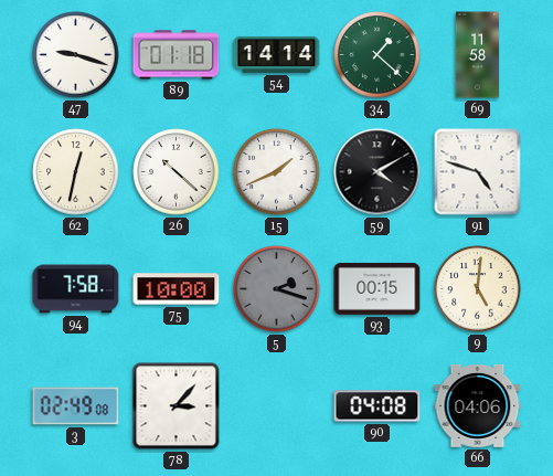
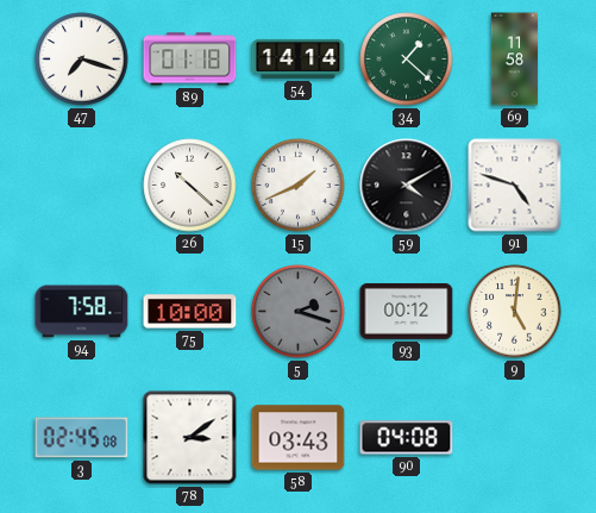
47: 9:18 -> 7:18 (82, 60)
62: 12:32 -> none (76, 172)
93: 00:15 -> 00:12 (407, 311)
3: 02:49 -> 02:45 (82, 438)
78: 3:07 -> 3:09 (190, 438)
58: none -> 03:43 (299, 438)
66: 04:06 -> none (478, 405)
